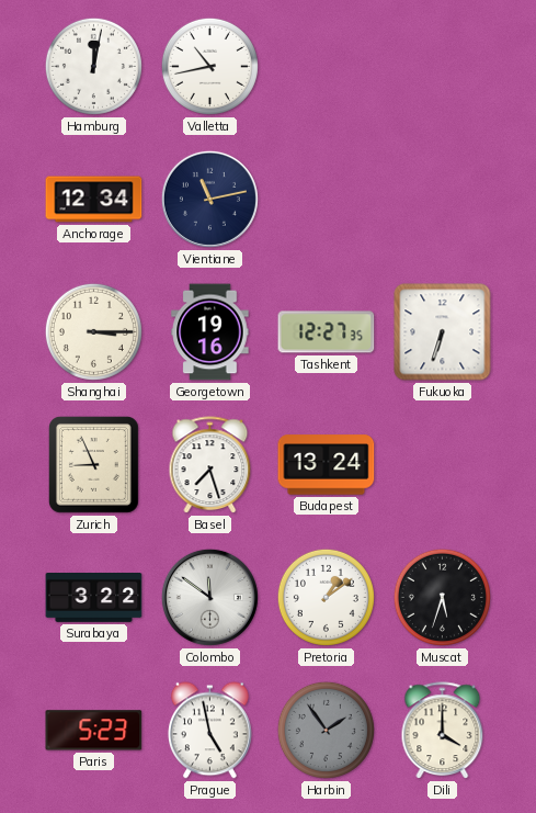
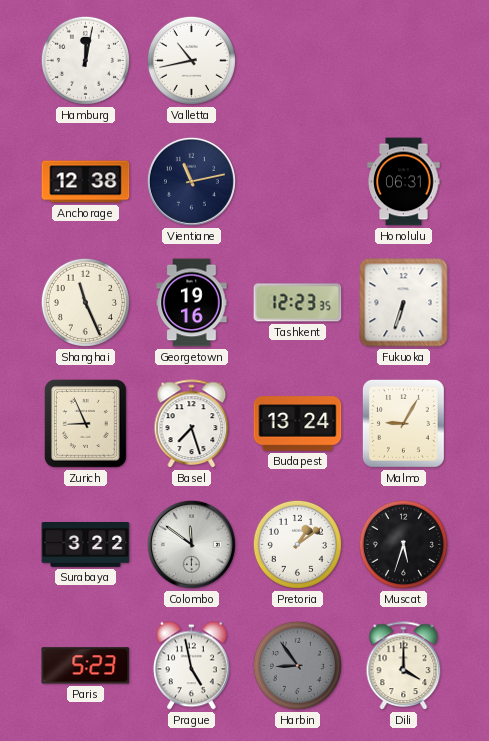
Anchorage: 12:34 -> 12:38 (86, 182)
Honolulu: none -> 06:31 (404, 182)
Shanghai: 3:15 -> 11:26 (85, 302)
Tashkent: 12:27 -> 12:23 (298, 303)
Malmo: none -> 9:05 (403, 424)
Harbin: 1:54 -> 8:54 (297, 665)
